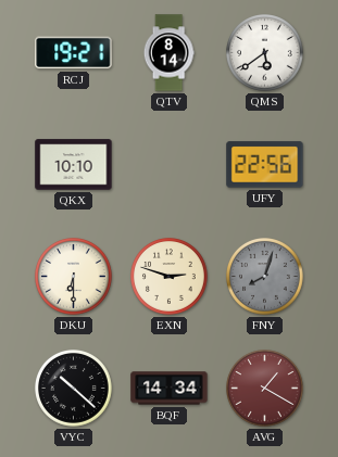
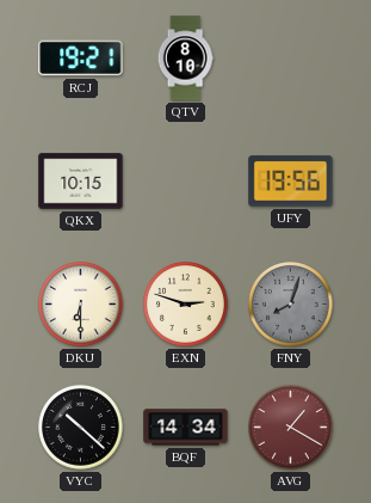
QTV: 8:14 -> 8:10 (185, 59)
QMS: 5:39 -> none (265, 53)
QKX: 10:10 -> 10:15 (81, 182)
UFY: 22:56 -> 19:56 (291, 182)
